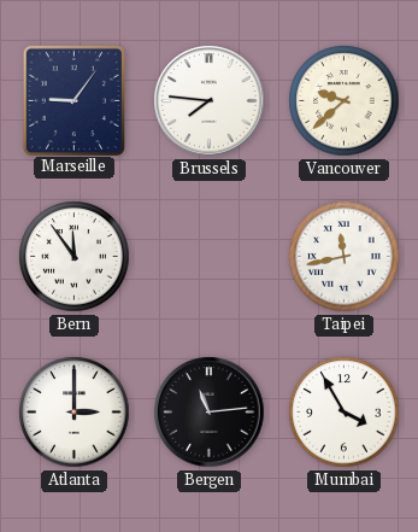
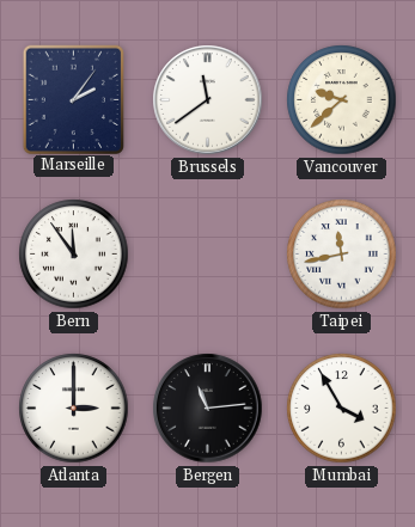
Marseille: 9:06 -> 2:06 (73, 99)
Brussels: 7:46 -> 11:39 (208, 100)
